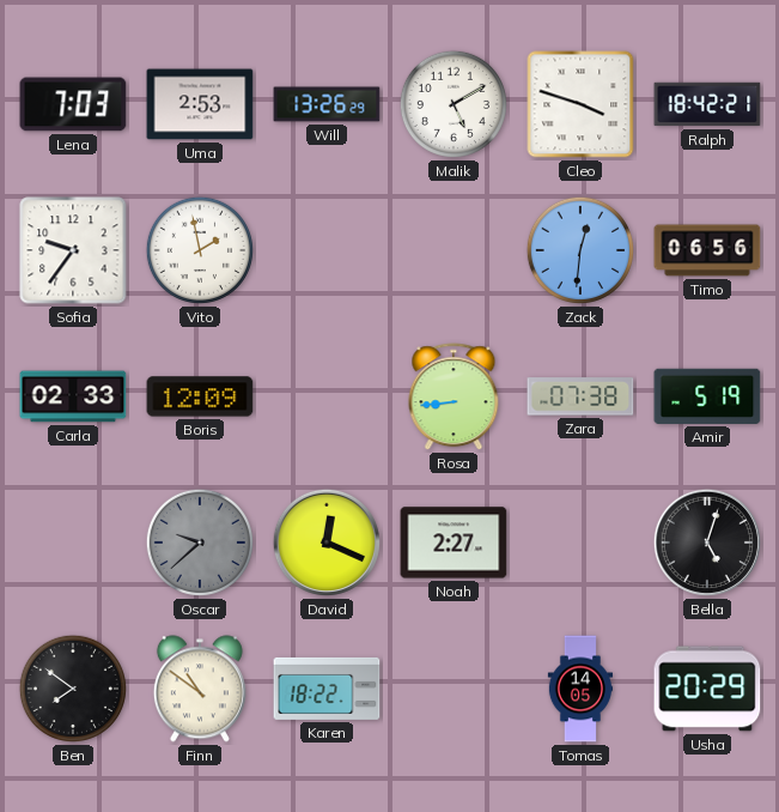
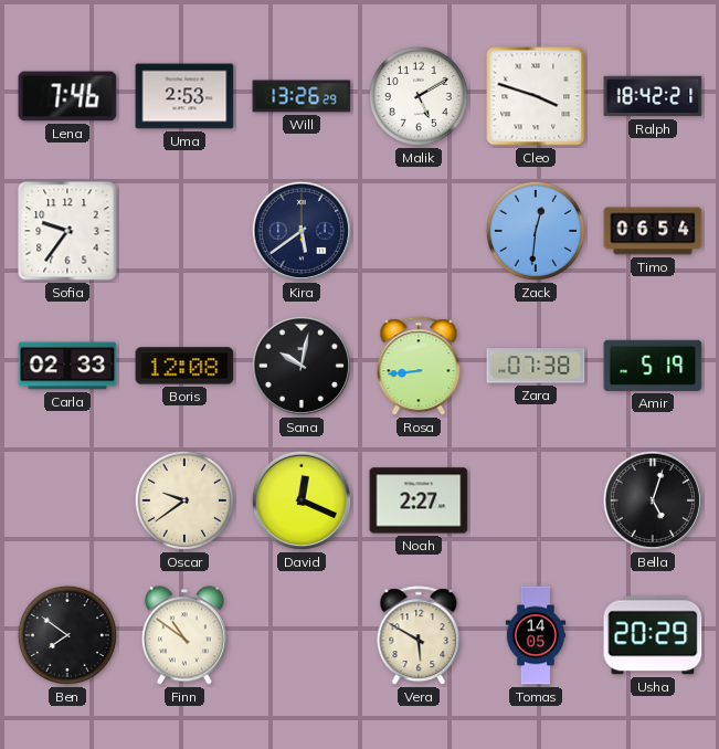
Lena: 7:03 -> 7:46 (67, 96)
Vito: 1:58 -> none (200, 250)
Kira: none -> 5:39 (302, 231)
Timo: 06:56 -> 06:54 (653, 231)
Boris: 12:09 -> 12:08 (184, 366)
Sana: none -> 10:02 (302, 366)
Oscar: 9:38 -> 9:39 (184, 500)
Oscar dial: grey -> cream (184, 500)
Karen: 18:22 -> none (327, 689)
Vera: none -> 5:50 (419, 636)
